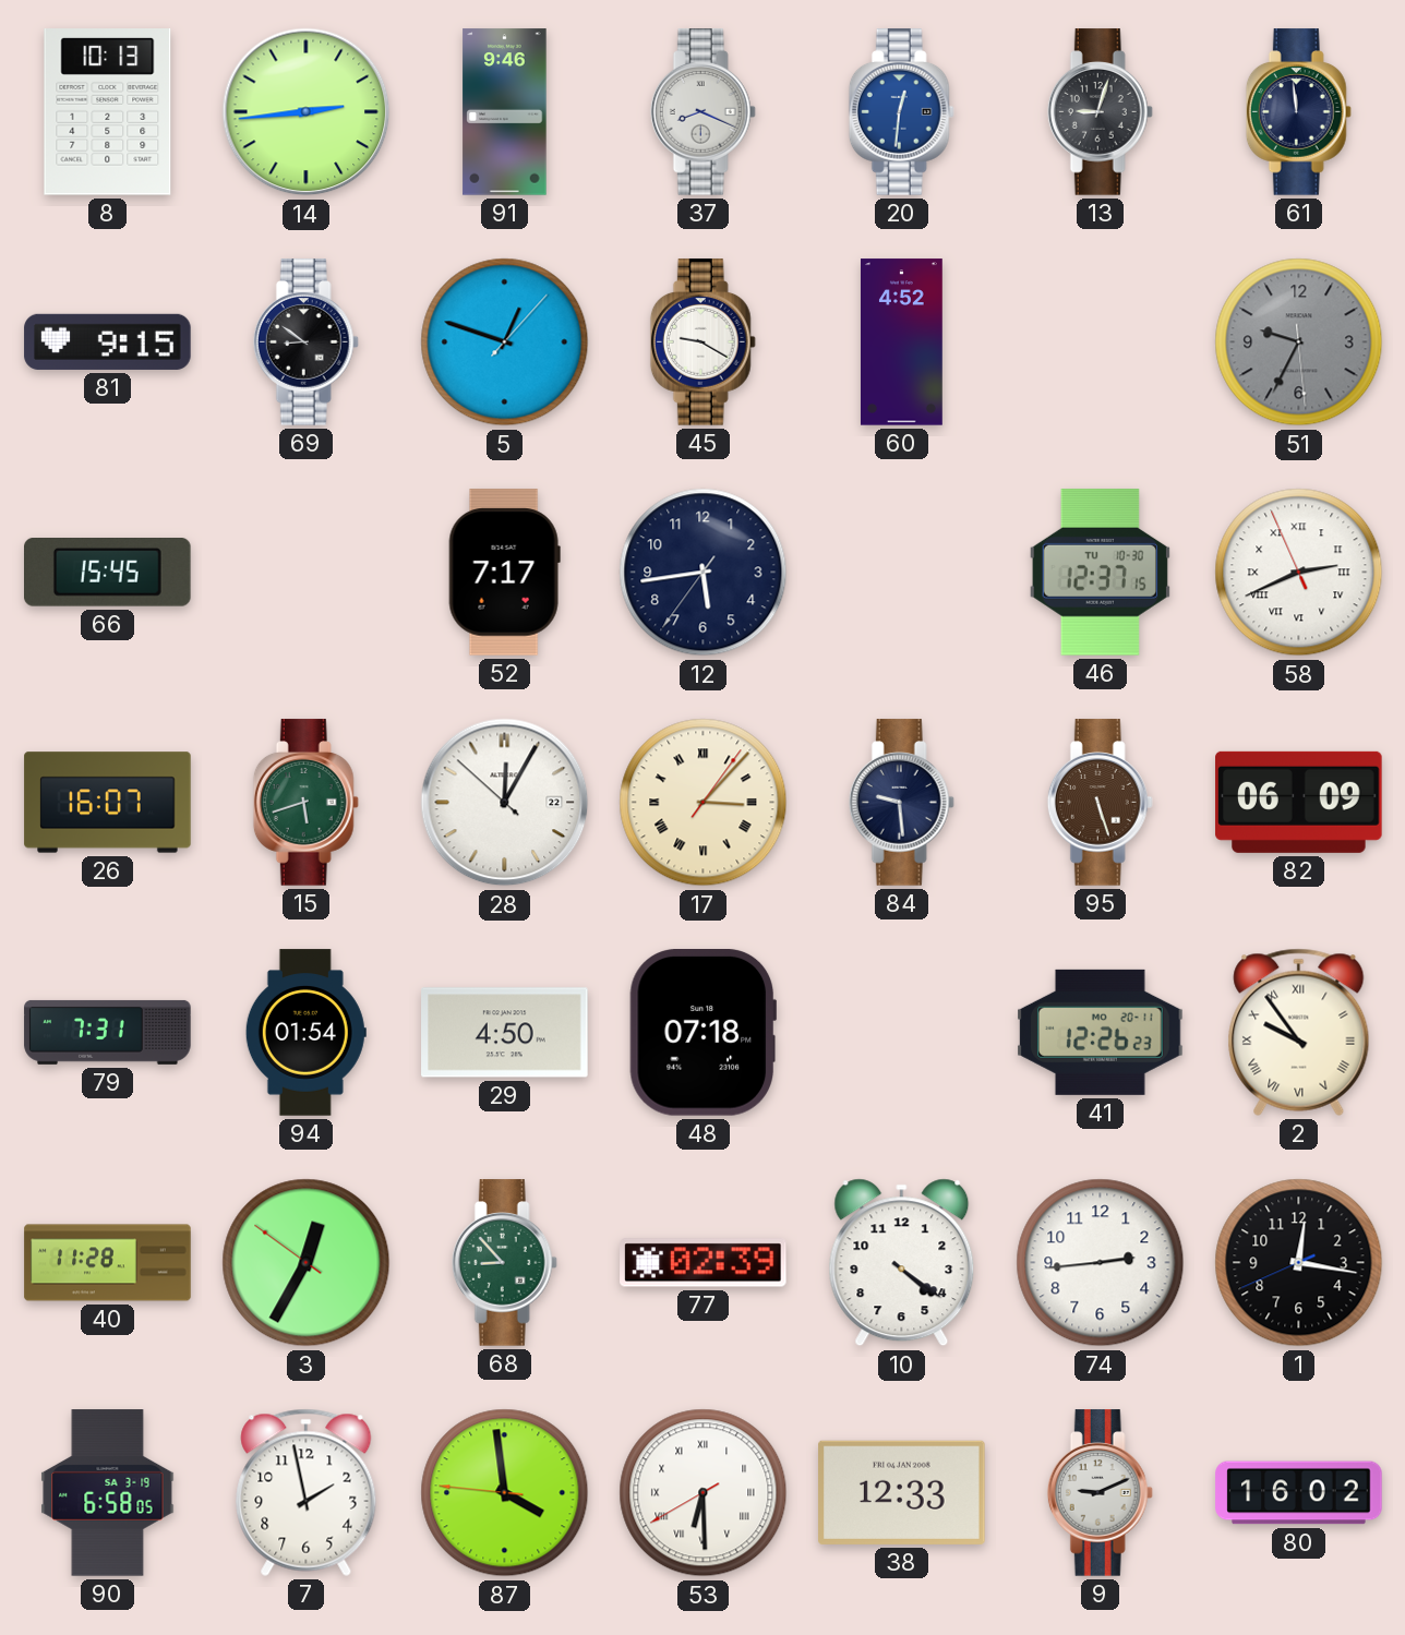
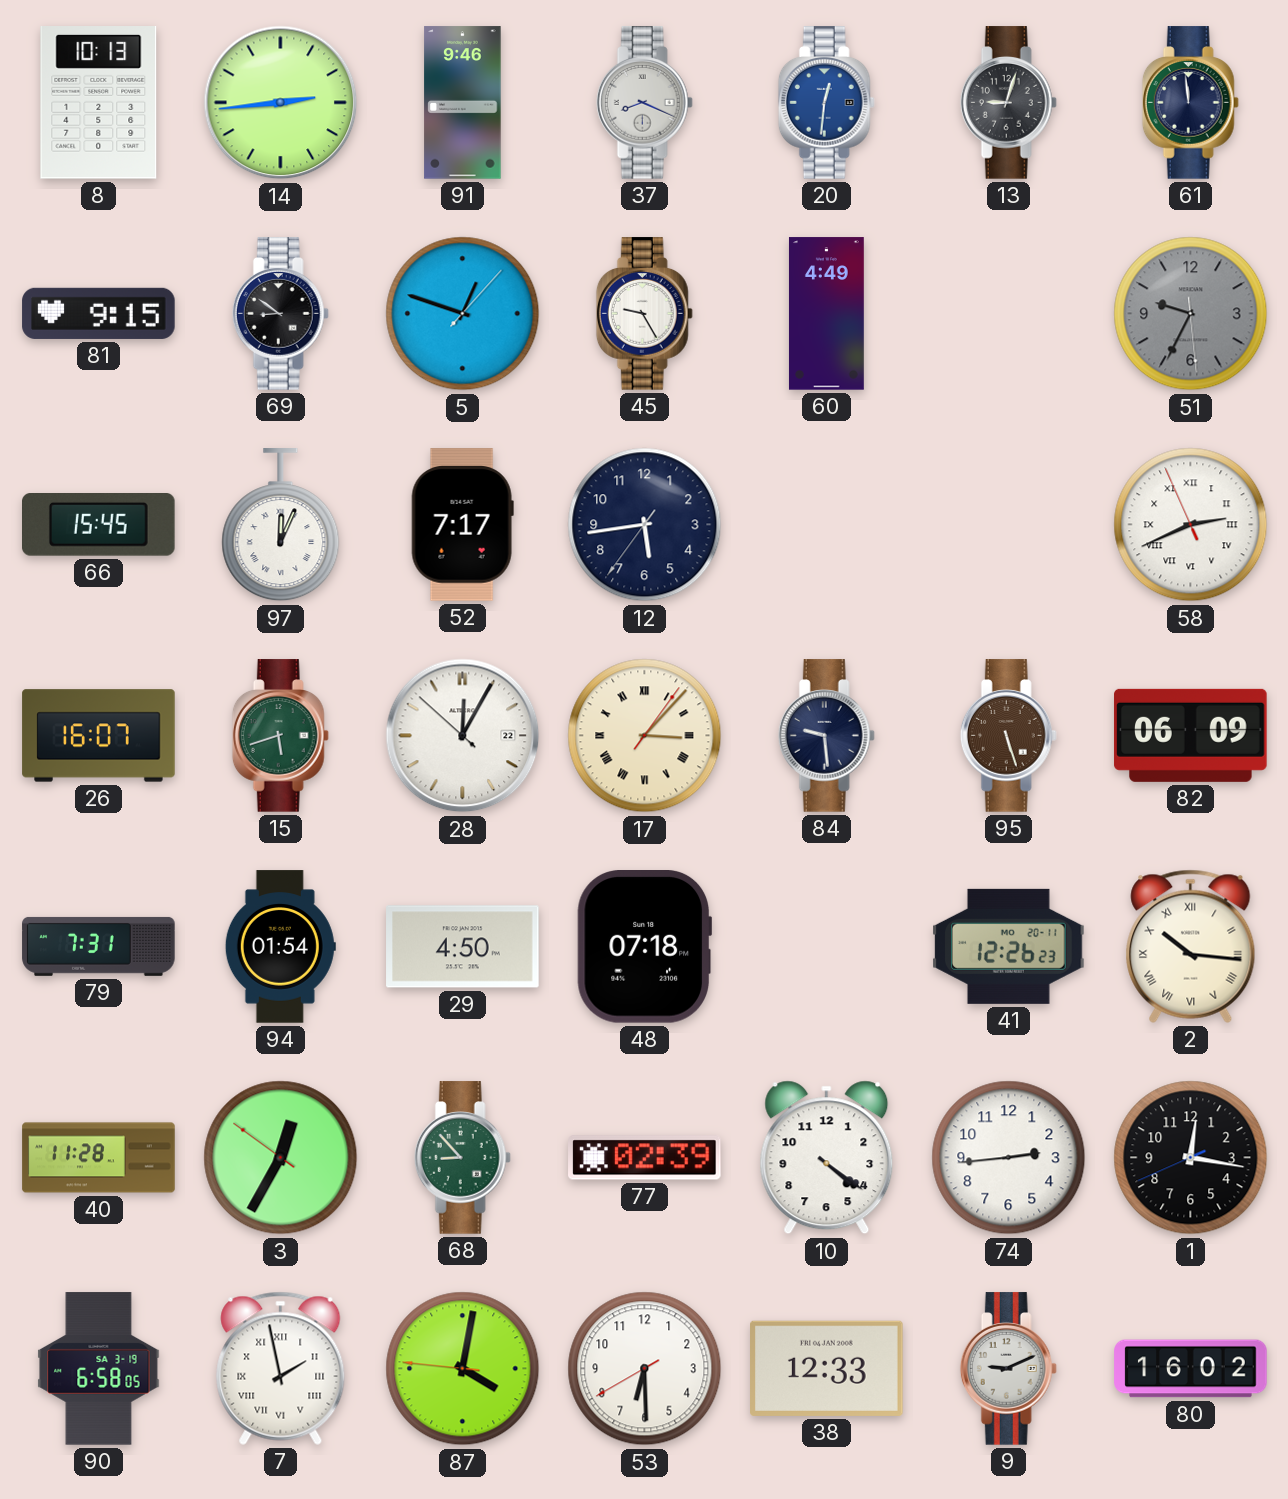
45: 9:20 -> 9:25 (644, 314)
60: 4:52 -> 4:49 (826, 314)
97: none -> 12:04 (281, 525)
46: 12:37 -> none (1100, 573)
2: 9:54 -> 10:16 (1191, 946)
7 numerals: Arabic -> Roman (281, 1368)
87: 3:58 -> 4:01 (463, 1369)
53 numerals: Roman -> Arabic (645, 1369)
